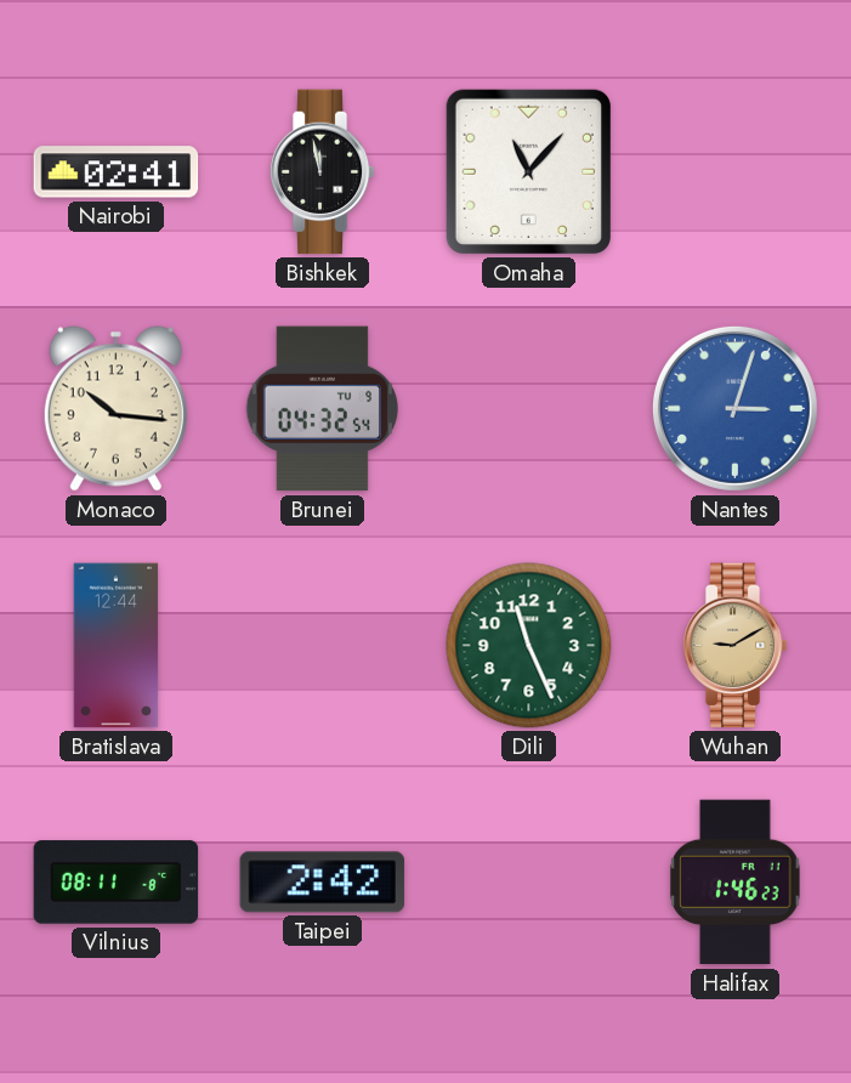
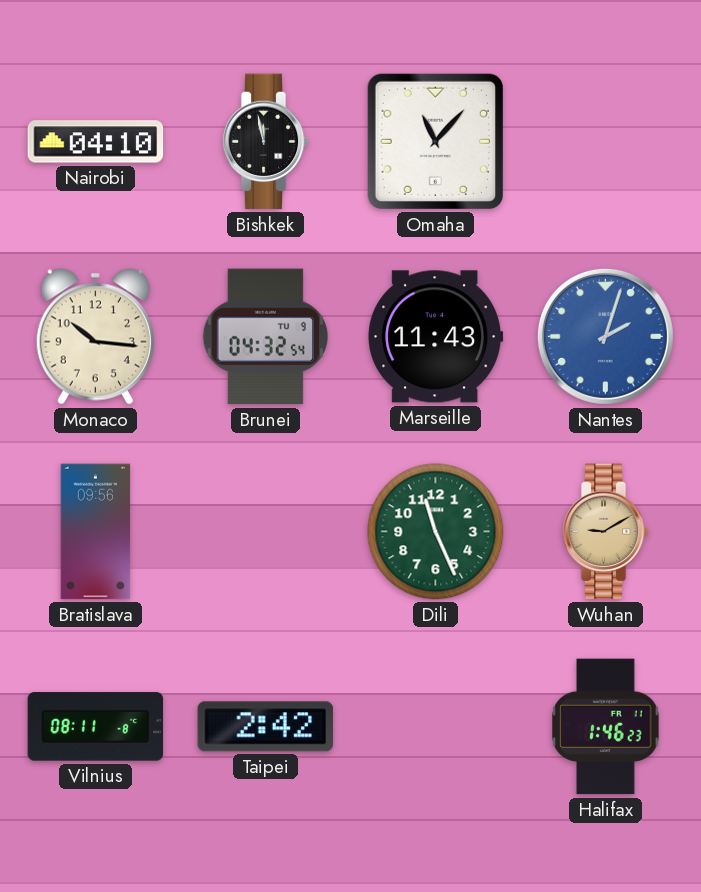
Nairobi: 02:41 -> 04:10 (96, 142)
Marseille: none -> 11:43 (436, 337)
Nantes: 3:03 -> 2:03 (605, 336)
Bratislava: 12:44 -> 09:56 (96, 532)
